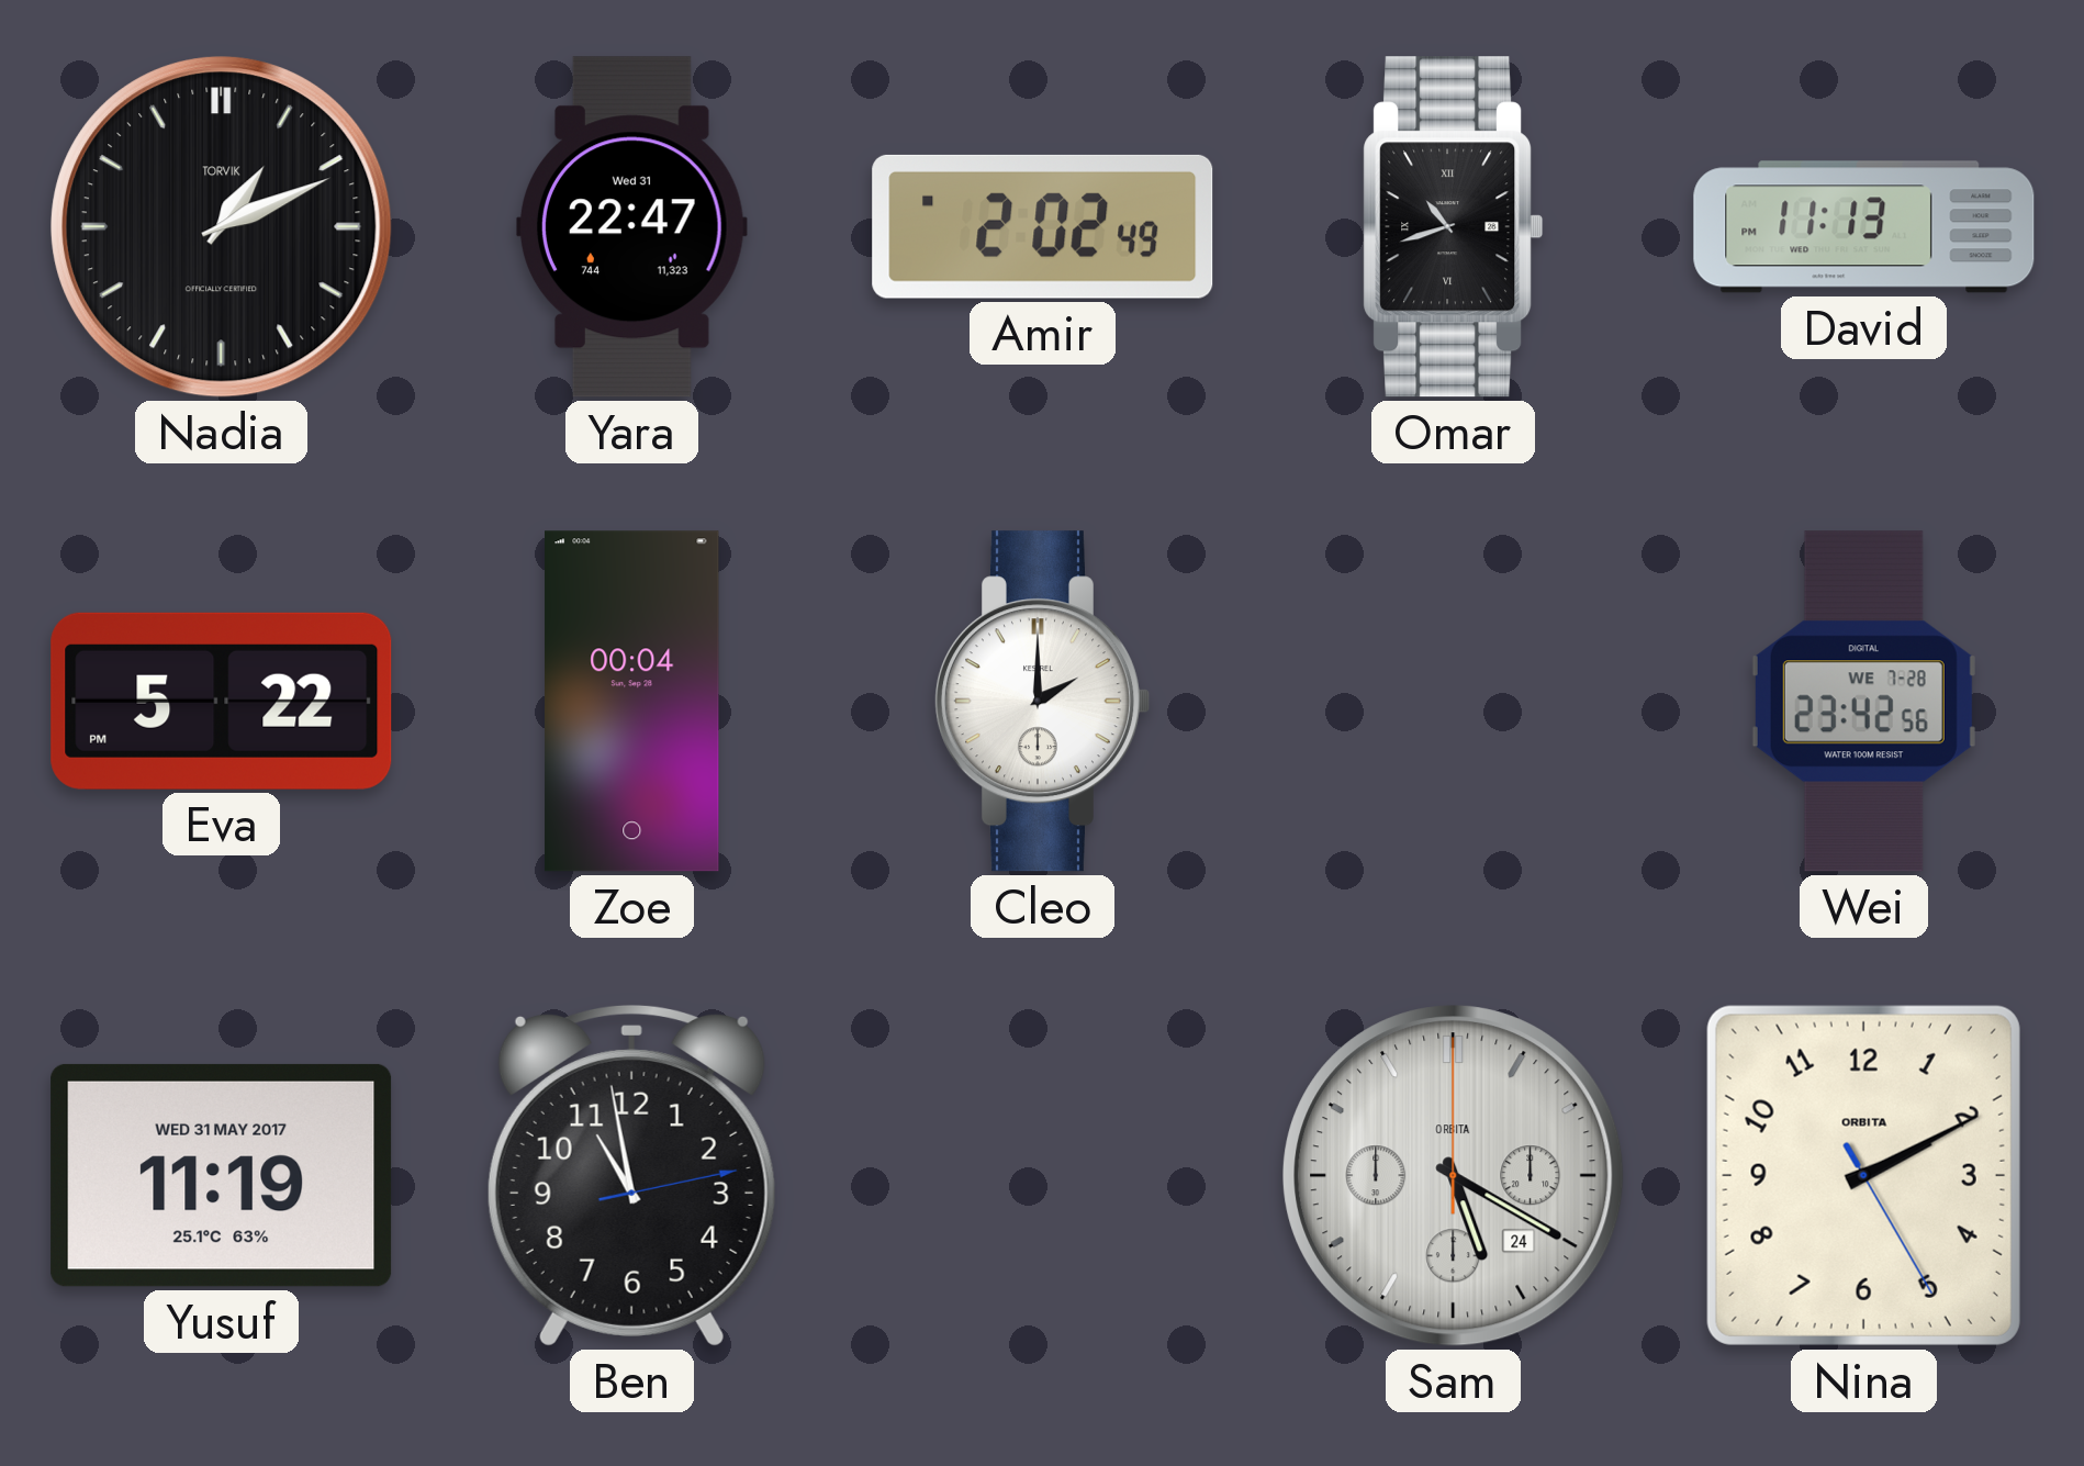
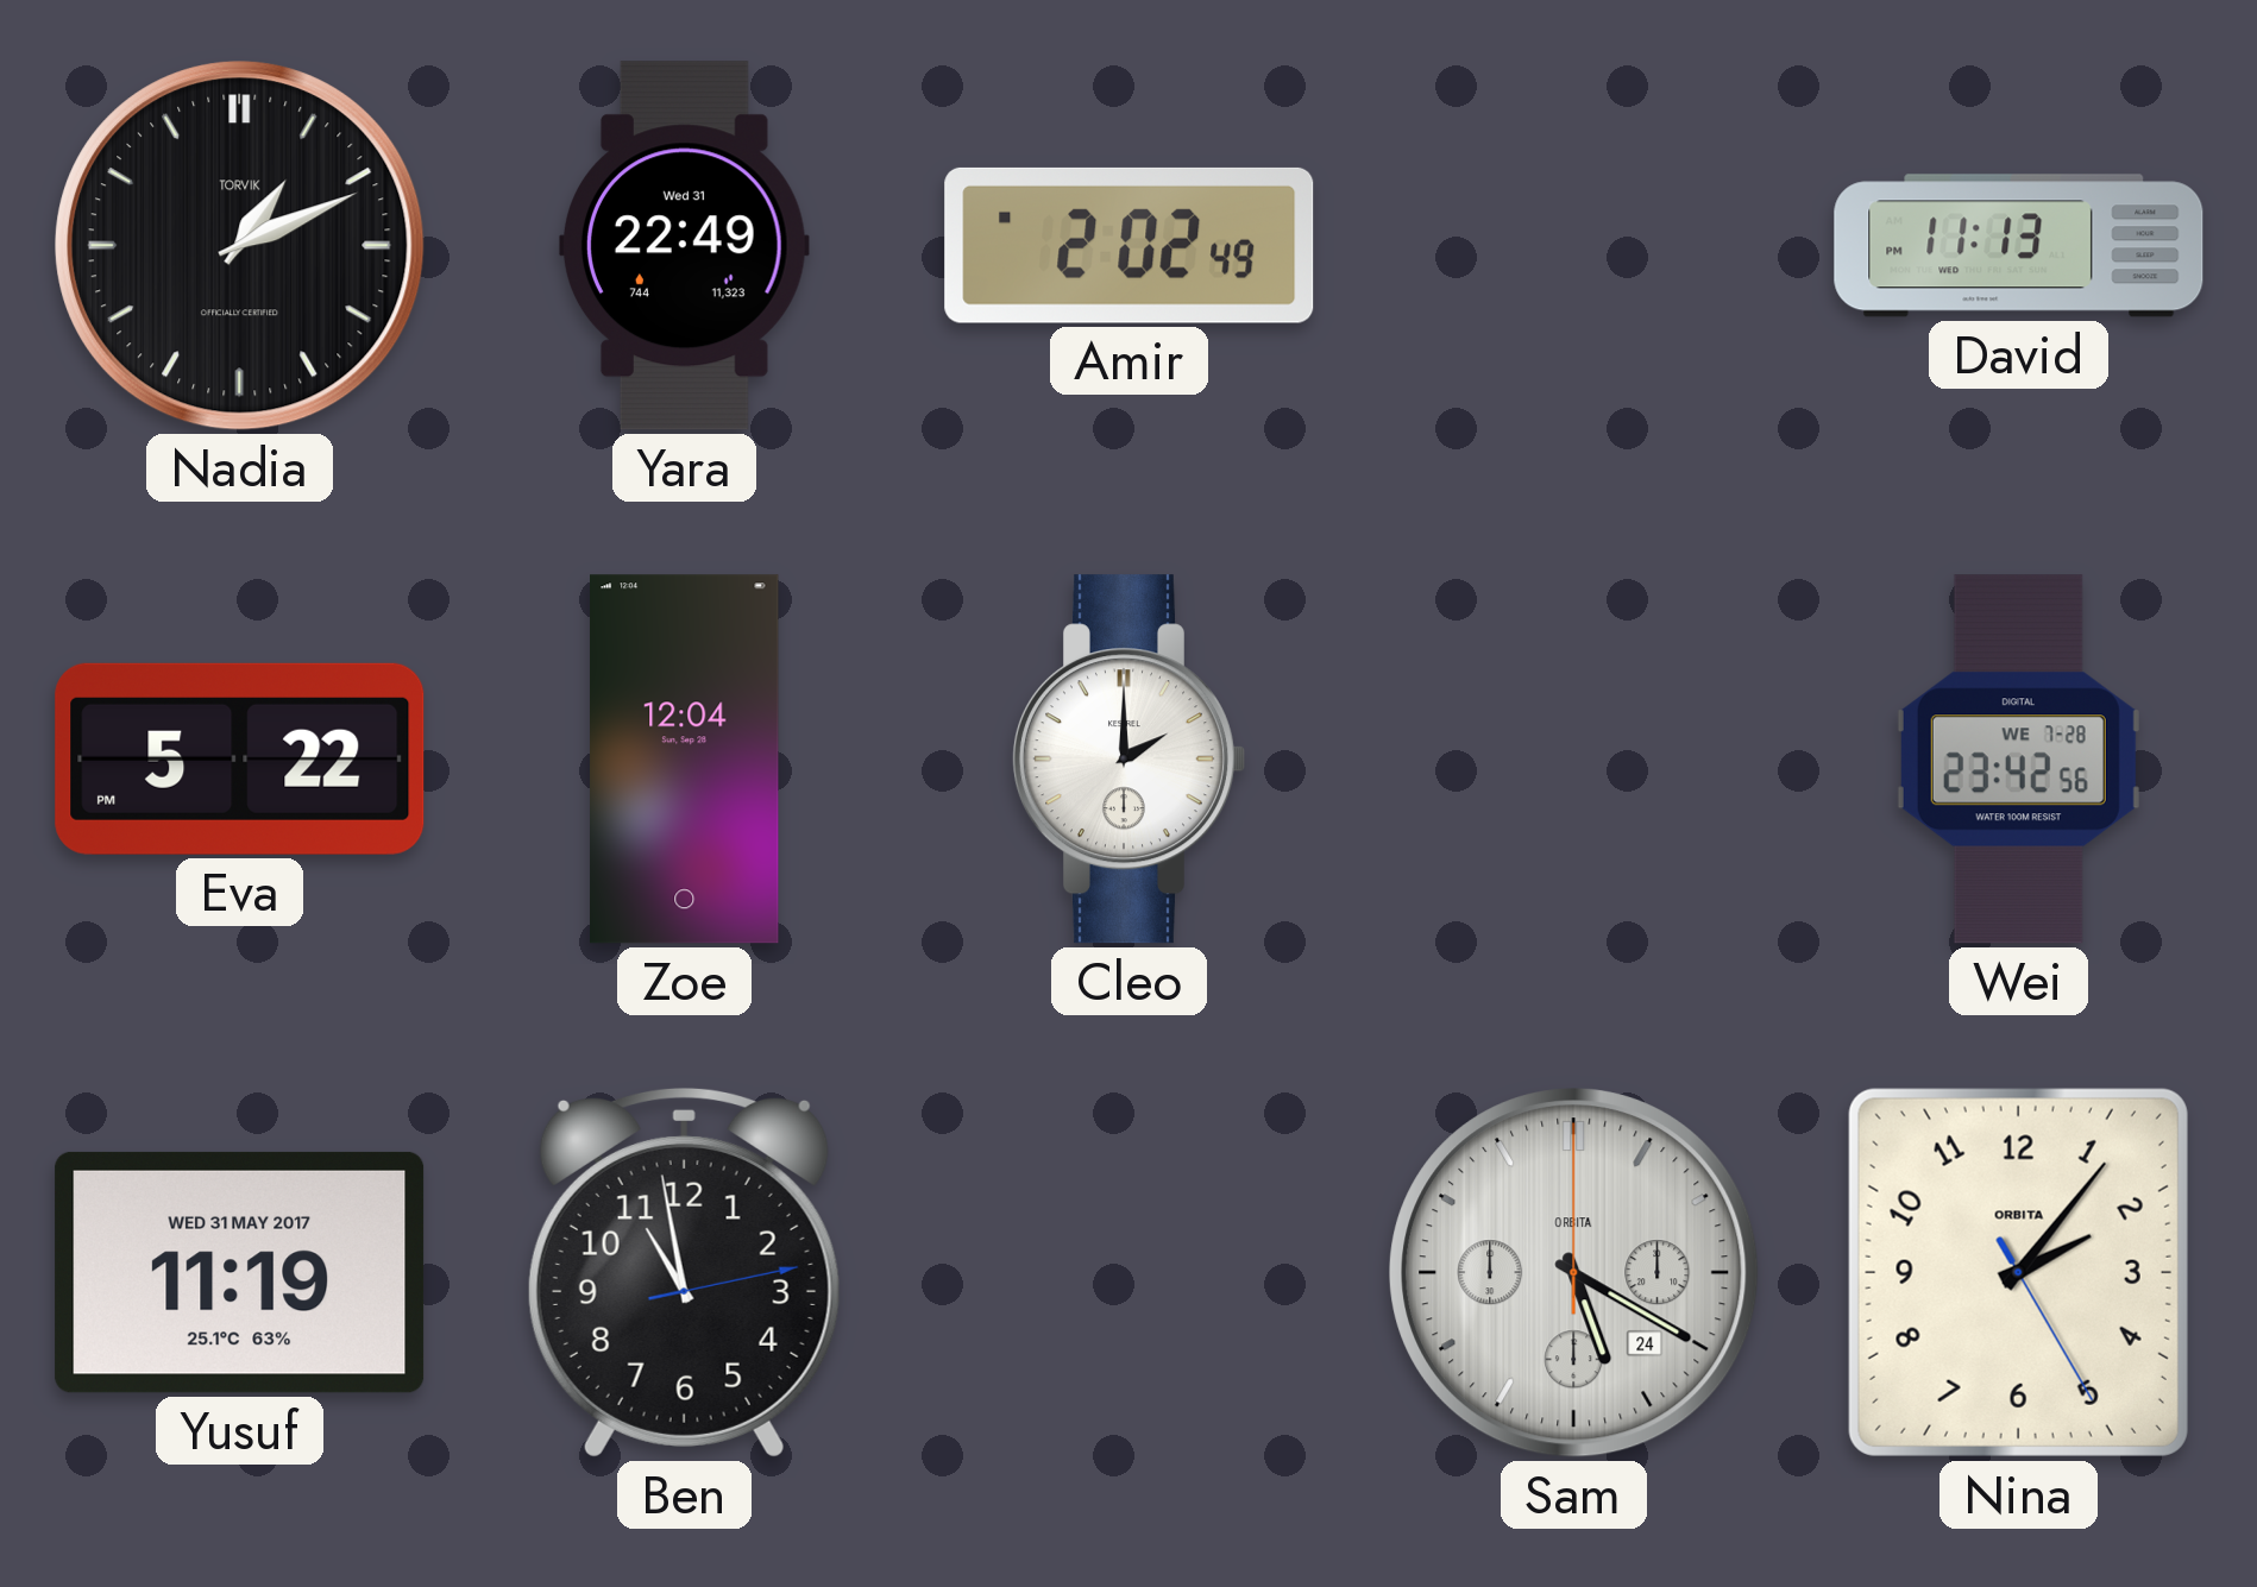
Yara: 22:47 -> 22:49 (685, 246)
Omar: 10:42 -> none (1454, 227)
Zoe: 00:04 -> 12:04 (685, 760)
Nina: 2:10 -> 2:06 (2018, 1272)
